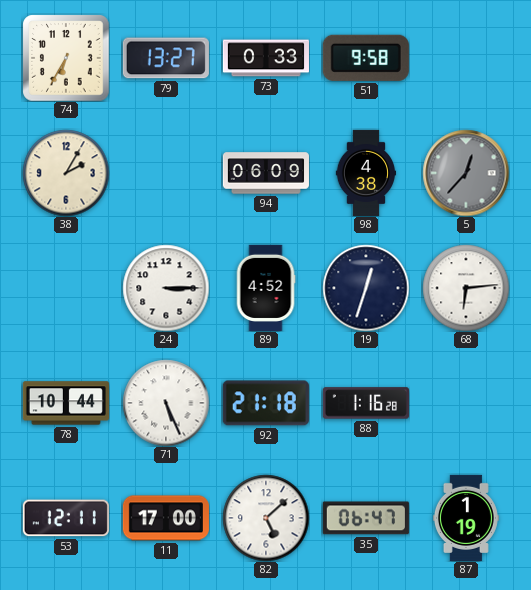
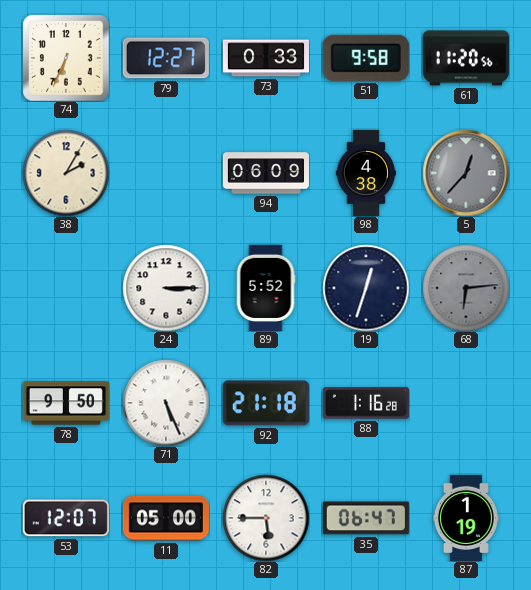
74: 6:35 -> 6:34 (66, 58)
79: 13:27 -> 12:27 (166, 58)
61: none -> 11:20 (466, 58)
89: 4:52 -> 5:52 (266, 288)
68 dial: white -> grey (466, 288)
78: 10:44 -> 9:50 (66, 403)
53: 12:11 -> 12:07 (66, 518)
11: 17:00 -> 05:00 (166, 518)
82: 5:08 -> 5:45 (266, 518)
